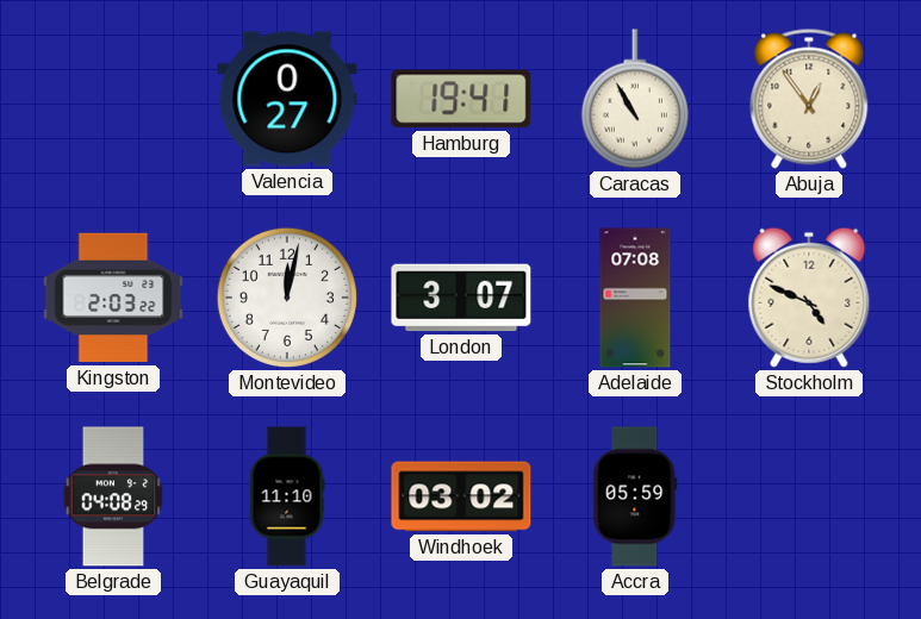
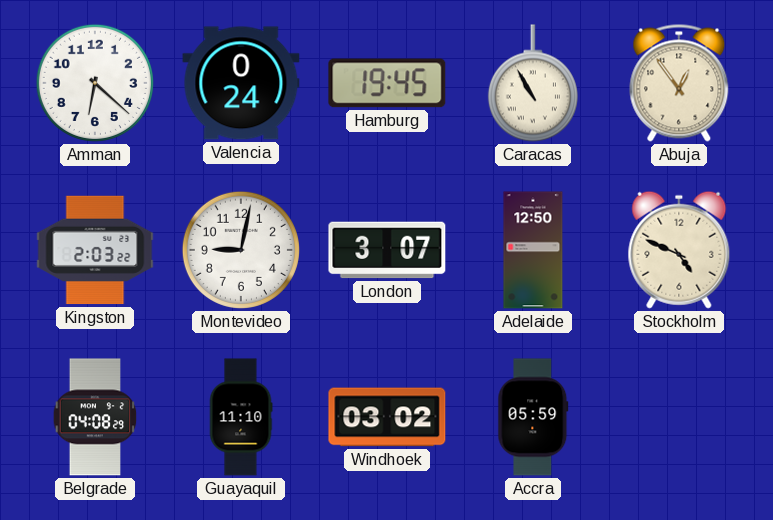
Amman: none -> 6:22 (95, 83)
Valencia: 0:27 -> 0:24 (241, 83)
Hamburg: 19:41 -> 19:45 (387, 83)
Montevideo: 12:02 -> 9:02 (241, 250)
Adelaide: 07:08 -> 12:50 (533, 250)
